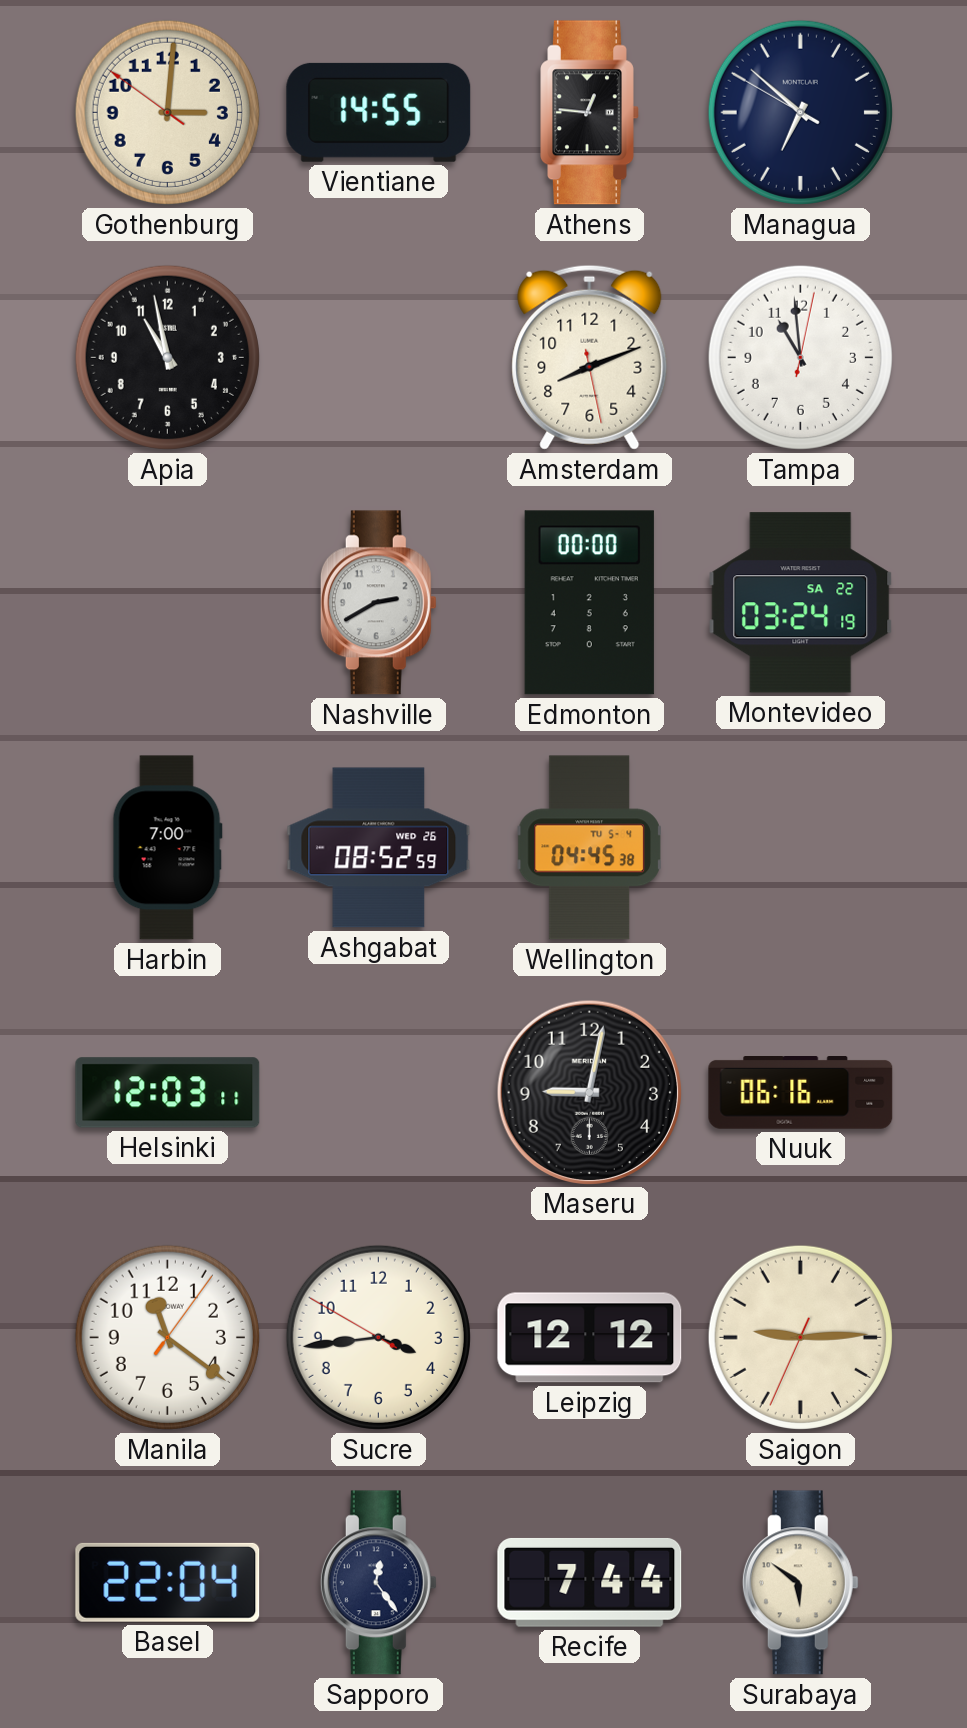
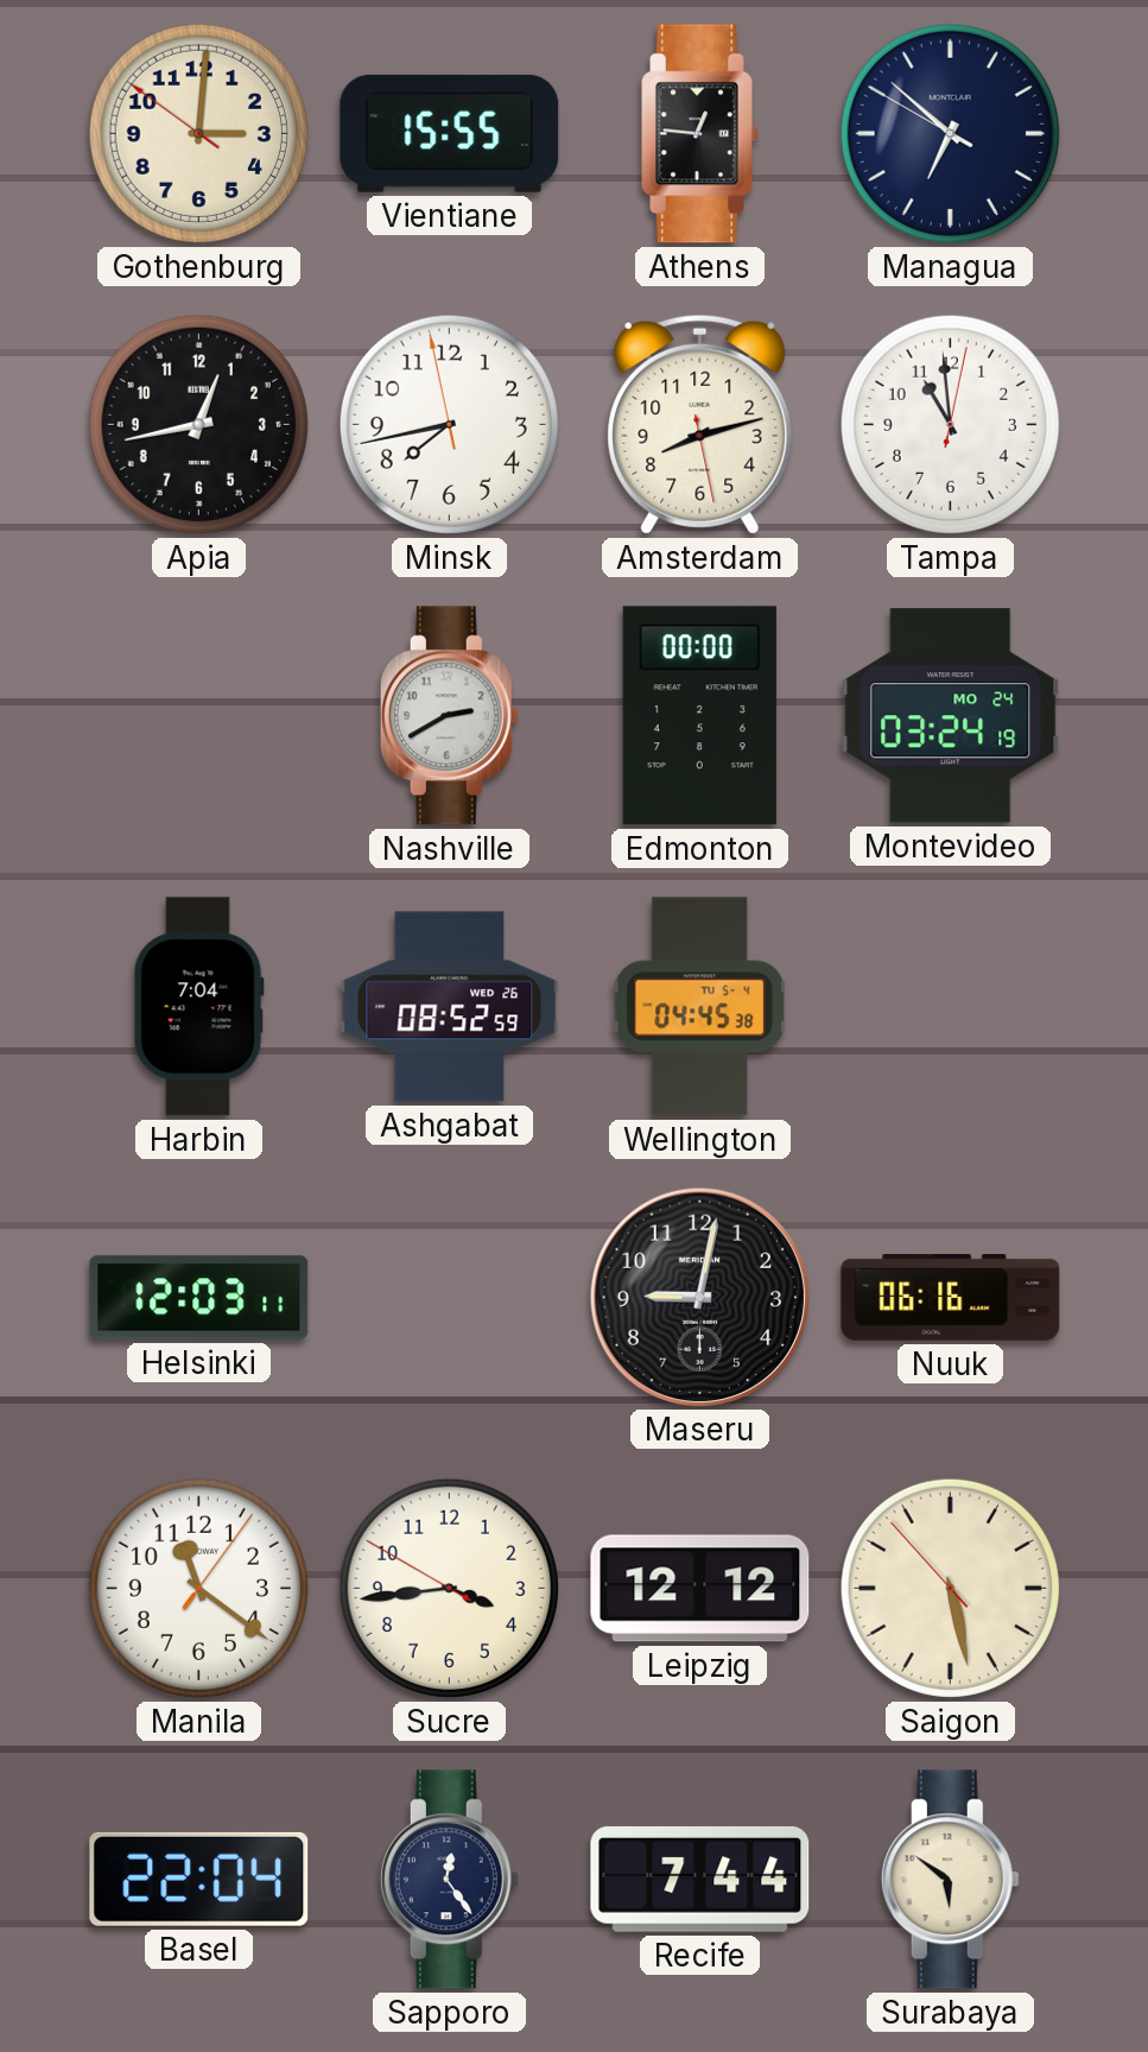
Vientiane: 14:55 -> 15:55 (450, 133)
Apia: 10:58 -> 12:43 (198, 424)
Minsk: none -> 7:42 (449, 424)
Amsterdam: 8:11 -> 8:12 (700, 424)
Montevideo date: SA 22 -> MO 24 (951, 716)
Harbin: 7:00 -> 7:04 (198, 1007)
Saigon: 9:14 -> 5:27 (950, 1588)
